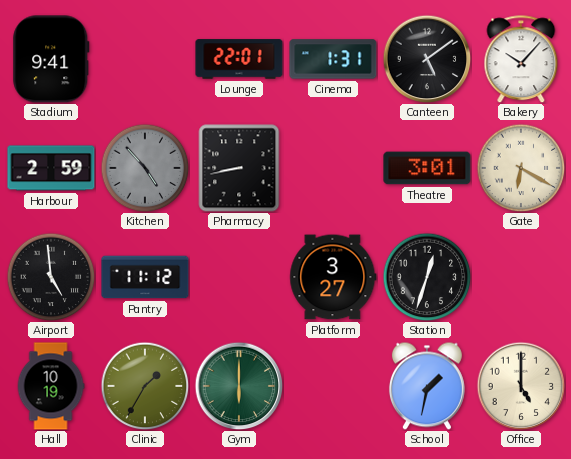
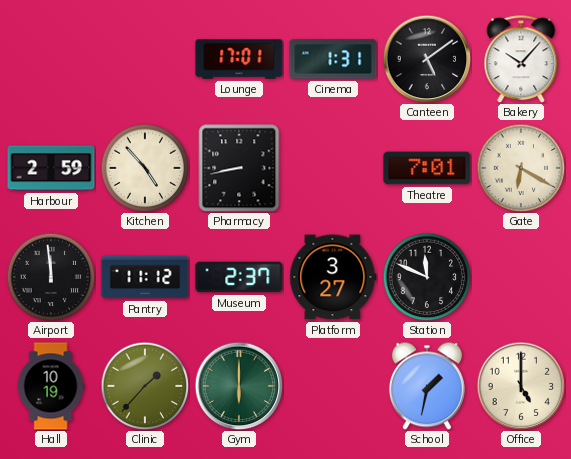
Stadium: 9:41 -> none (51, 59)
Lounge: 22:01 -> 17:01 (239, 59)
Kitchen dial: grey -> cream (145, 168)
Theatre: 3:01 -> 7:01 (427, 168)
Airport: 4:59 -> 11:59 (51, 277)
Museum: none -> 2:37 (239, 277)
Station: 12:33 -> 11:49 (427, 277)
Clinic: 1:35 -> 1:37 (145, 386)
